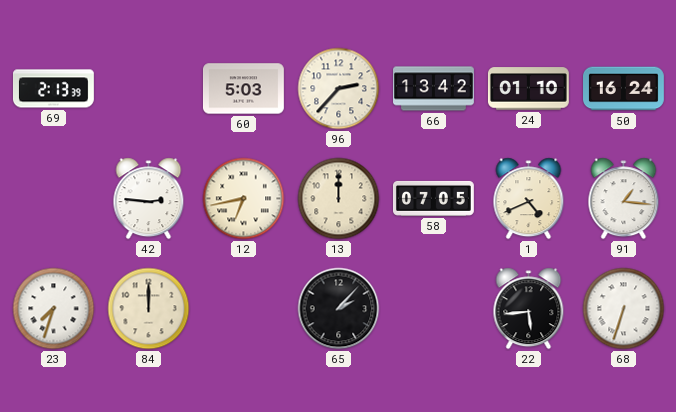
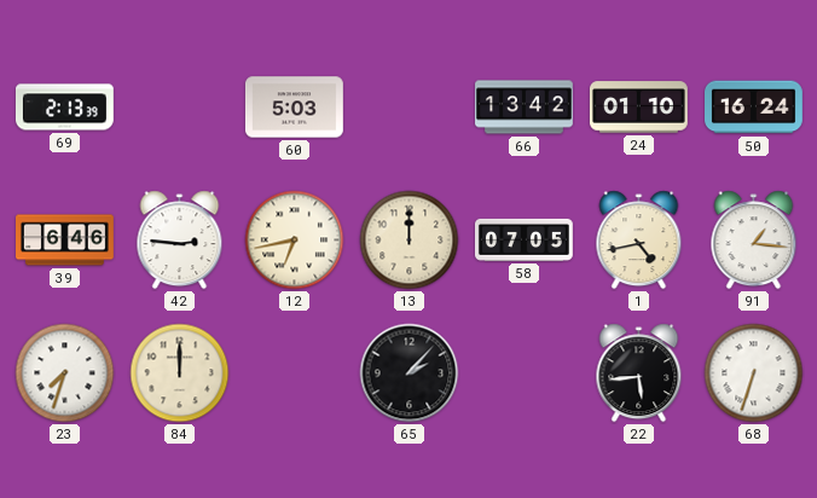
96: 2:37 -> none (339, 89)
39: none -> 6:46 (65, 241)
1: 4:41 -> 4:43 (639, 241)
